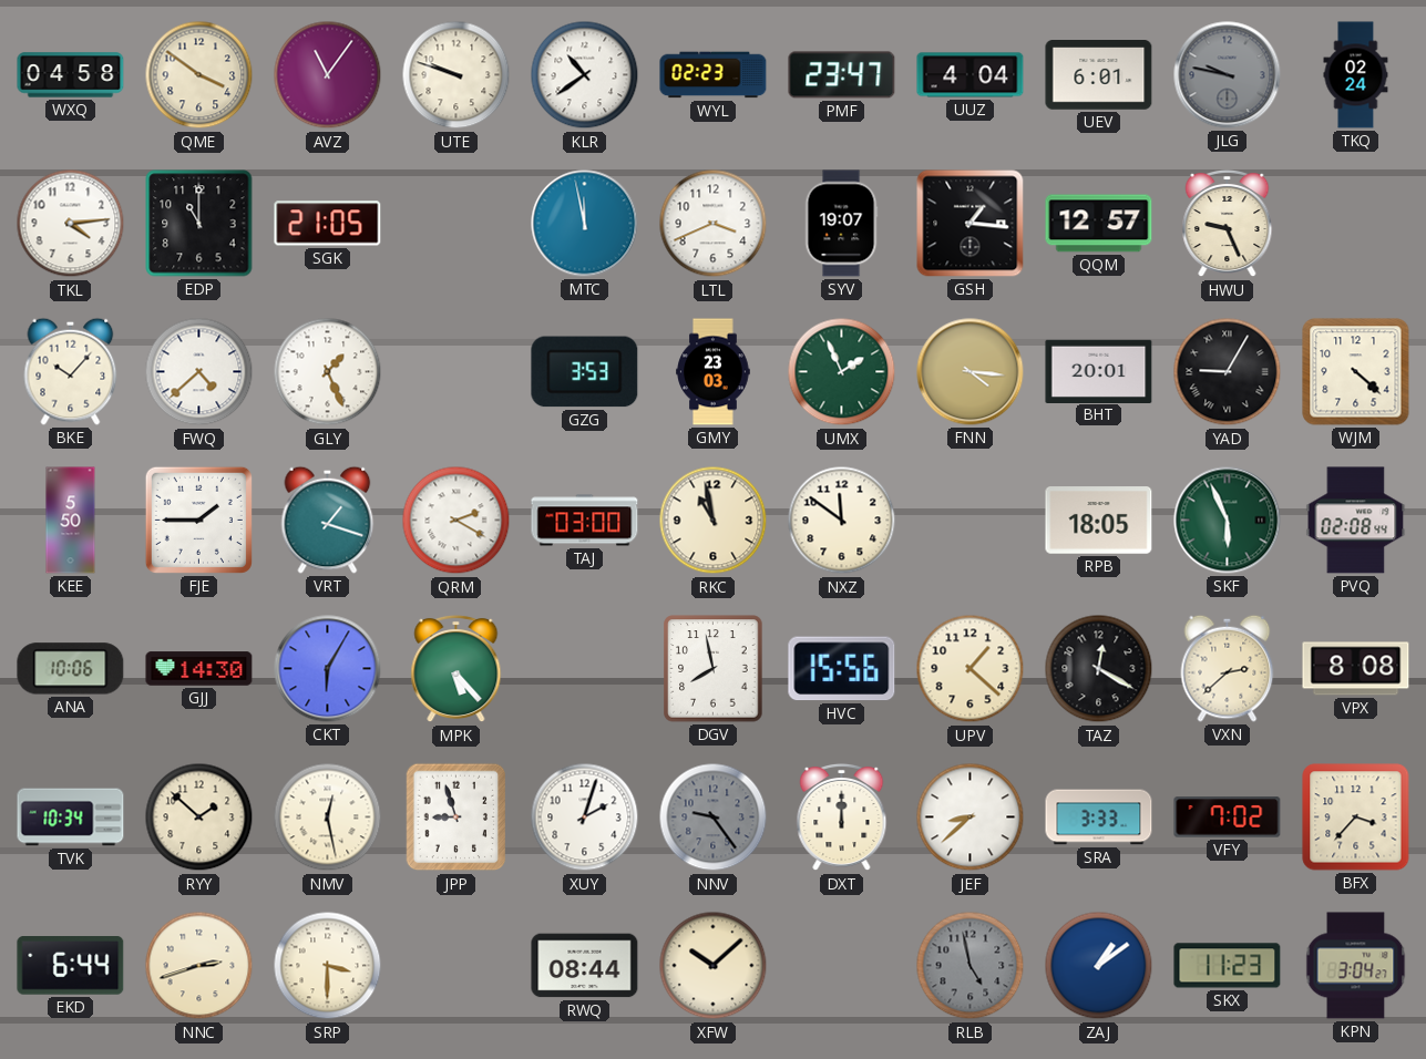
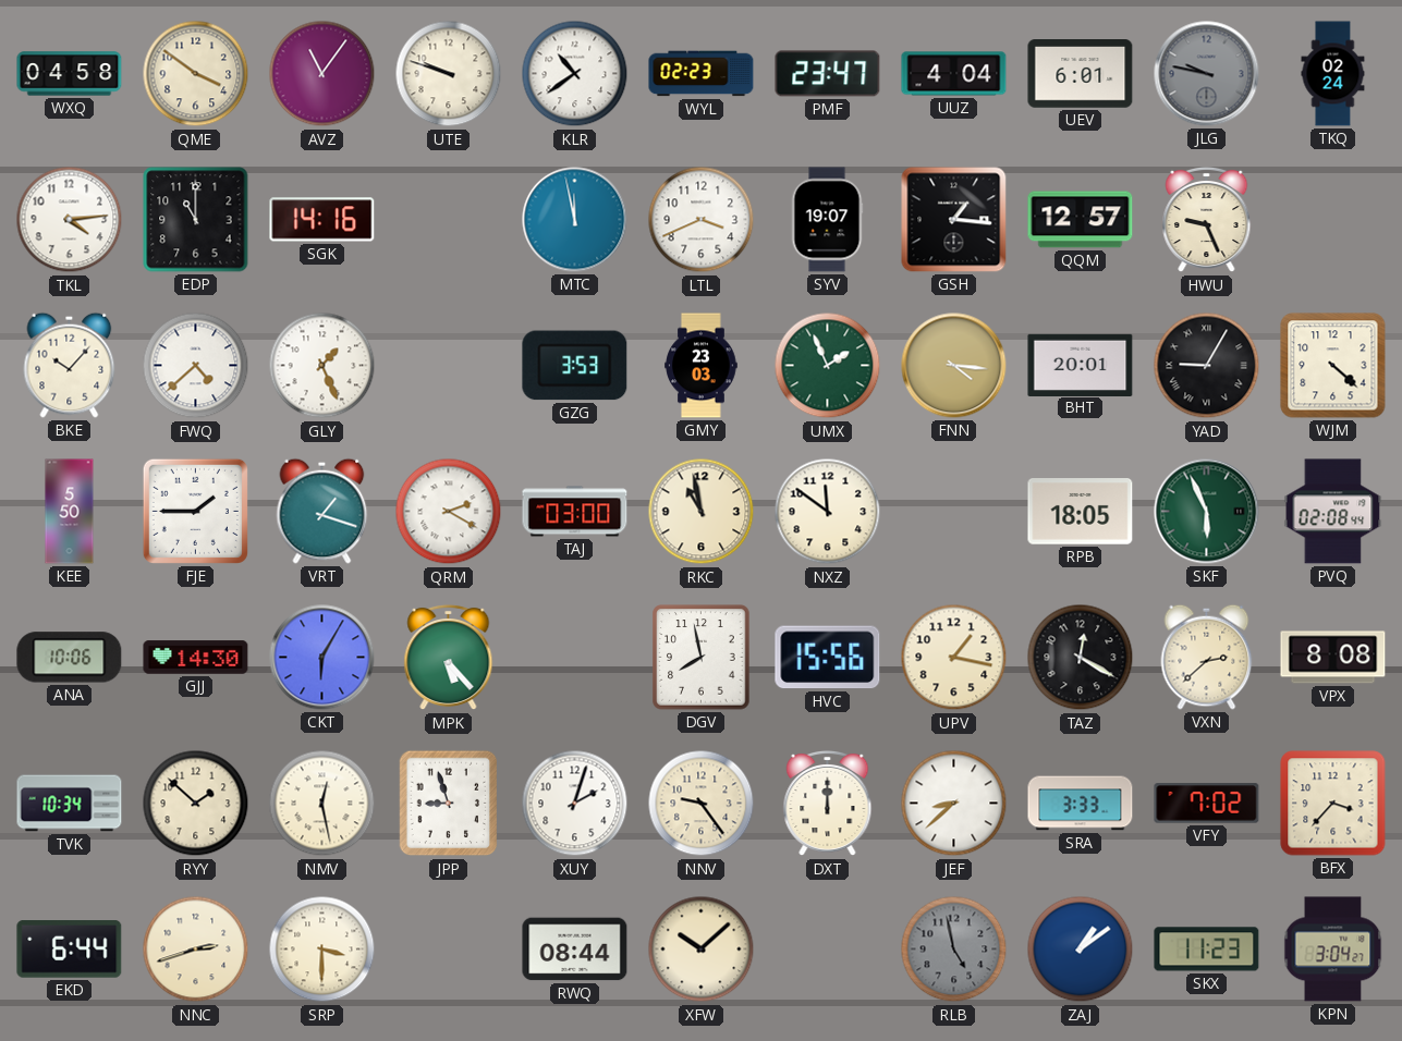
SGK: 21:05 -> 14:16 (322, 220)
UPV: 1:22 -> 1:17 (954, 658)
NNV dial: grey -> cream (702, 804)
